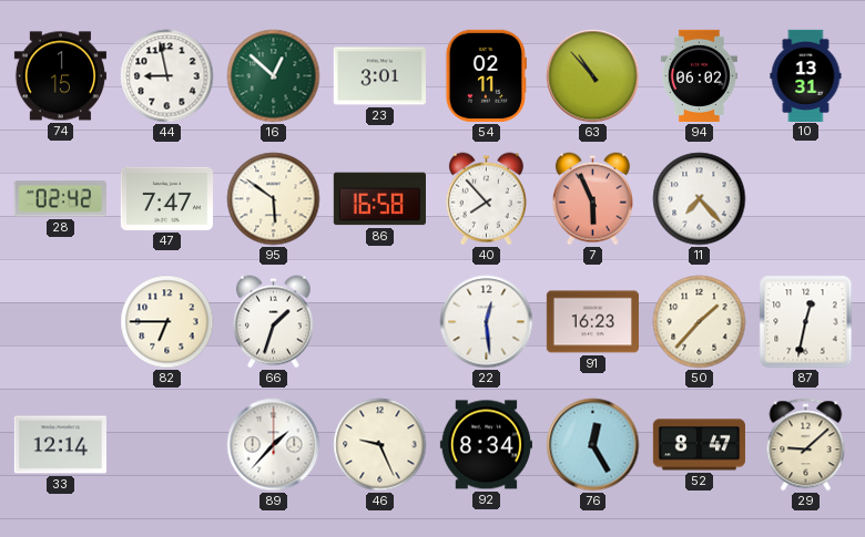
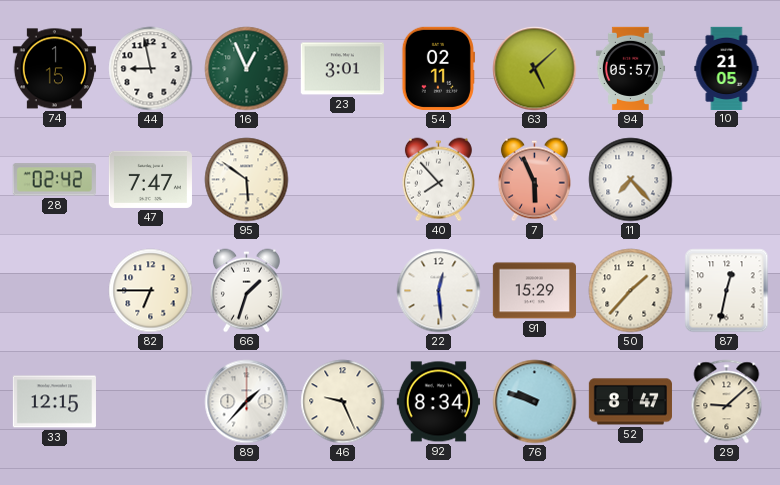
16: 12:52 -> 12:56 (247, 69)
63: 10:53 -> 5:08 (535, 69)
94: 06:02 -> 05:57 (630, 68)
10: 13:31 -> 21:05 (727, 68)
86: 16:58 -> none (379, 199)
91: 16:23 -> 15:29 (534, 291)
33: 12:14 -> 12:15 (54, 402)
76: 12:25 -> 9:48 (535, 402)
